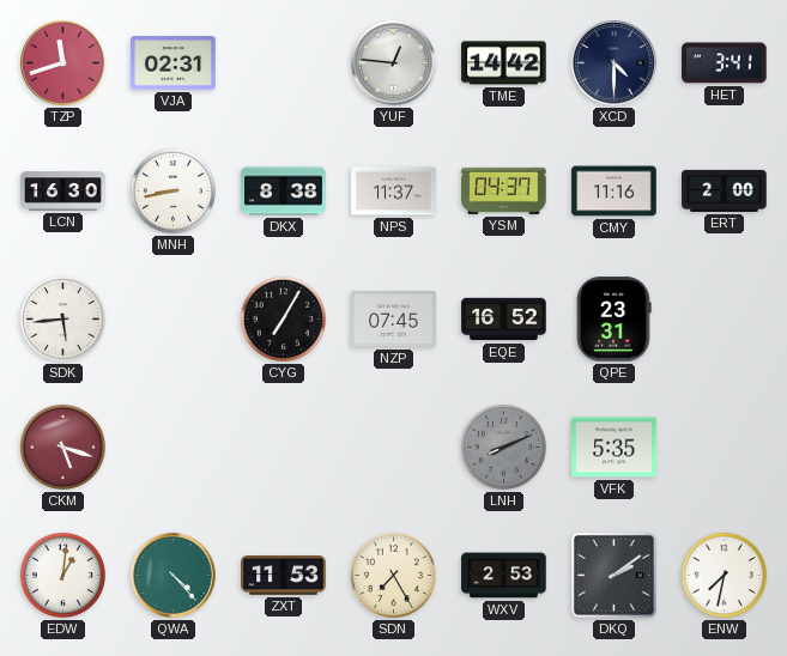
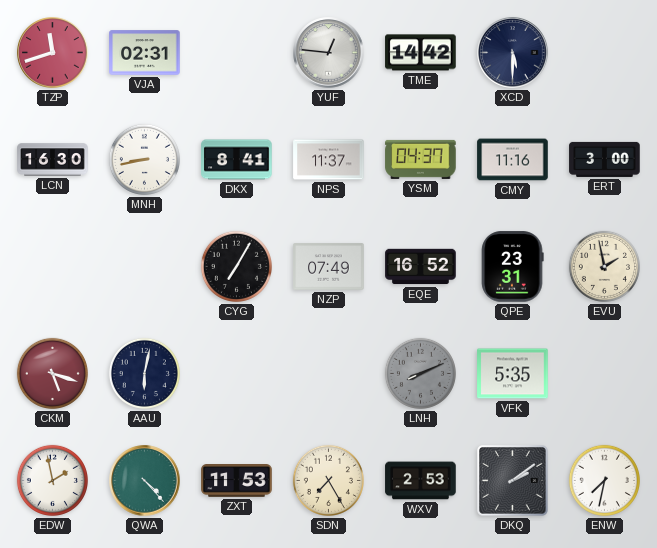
XCD: 4:30 -> 5:30 (513, 53)
HET: 3:41 -> none (725, 63)
DKX: 8:38 -> 8:41 (237, 160)
ERT: 2:00 -> 3:00 (605, 159)
SDK: 5:44 -> none (62, 318)
NZP: 07:45 -> 07:49 (329, 267)
EVU: none -> 1:58 (604, 266)
AAU: none -> 6:02 (144, 373)
EDW: 1:01 -> 1:58 (52, 480)
